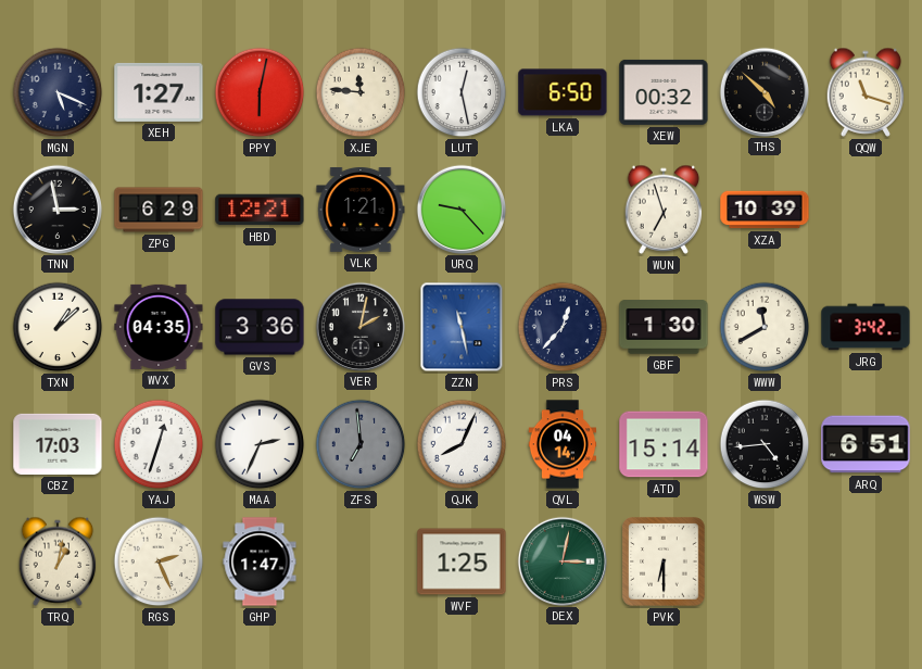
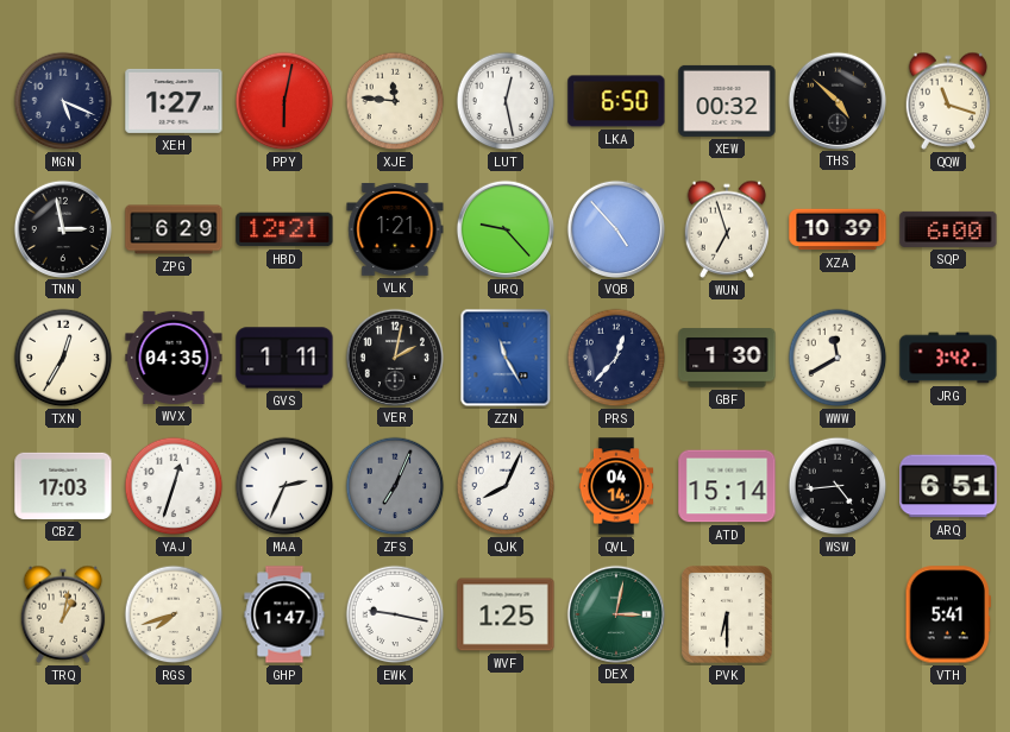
VQB: none -> 4:53 (615, 228)
SQP: none -> 6:00 (948, 229)
TXN: 1:08 -> 12:35 (63, 358)
GVS: 3:36 -> 1:11 (284, 358)
ZZN: 11:28 -> 11:25 (506, 358)
ZFS: 6:59 -> 7:04 (395, 486)
RGS: 2:26 -> 7:42 (174, 614)
EWK: none -> 9:17 (395, 614)
VTH: none -> 5:41 (947, 614)
